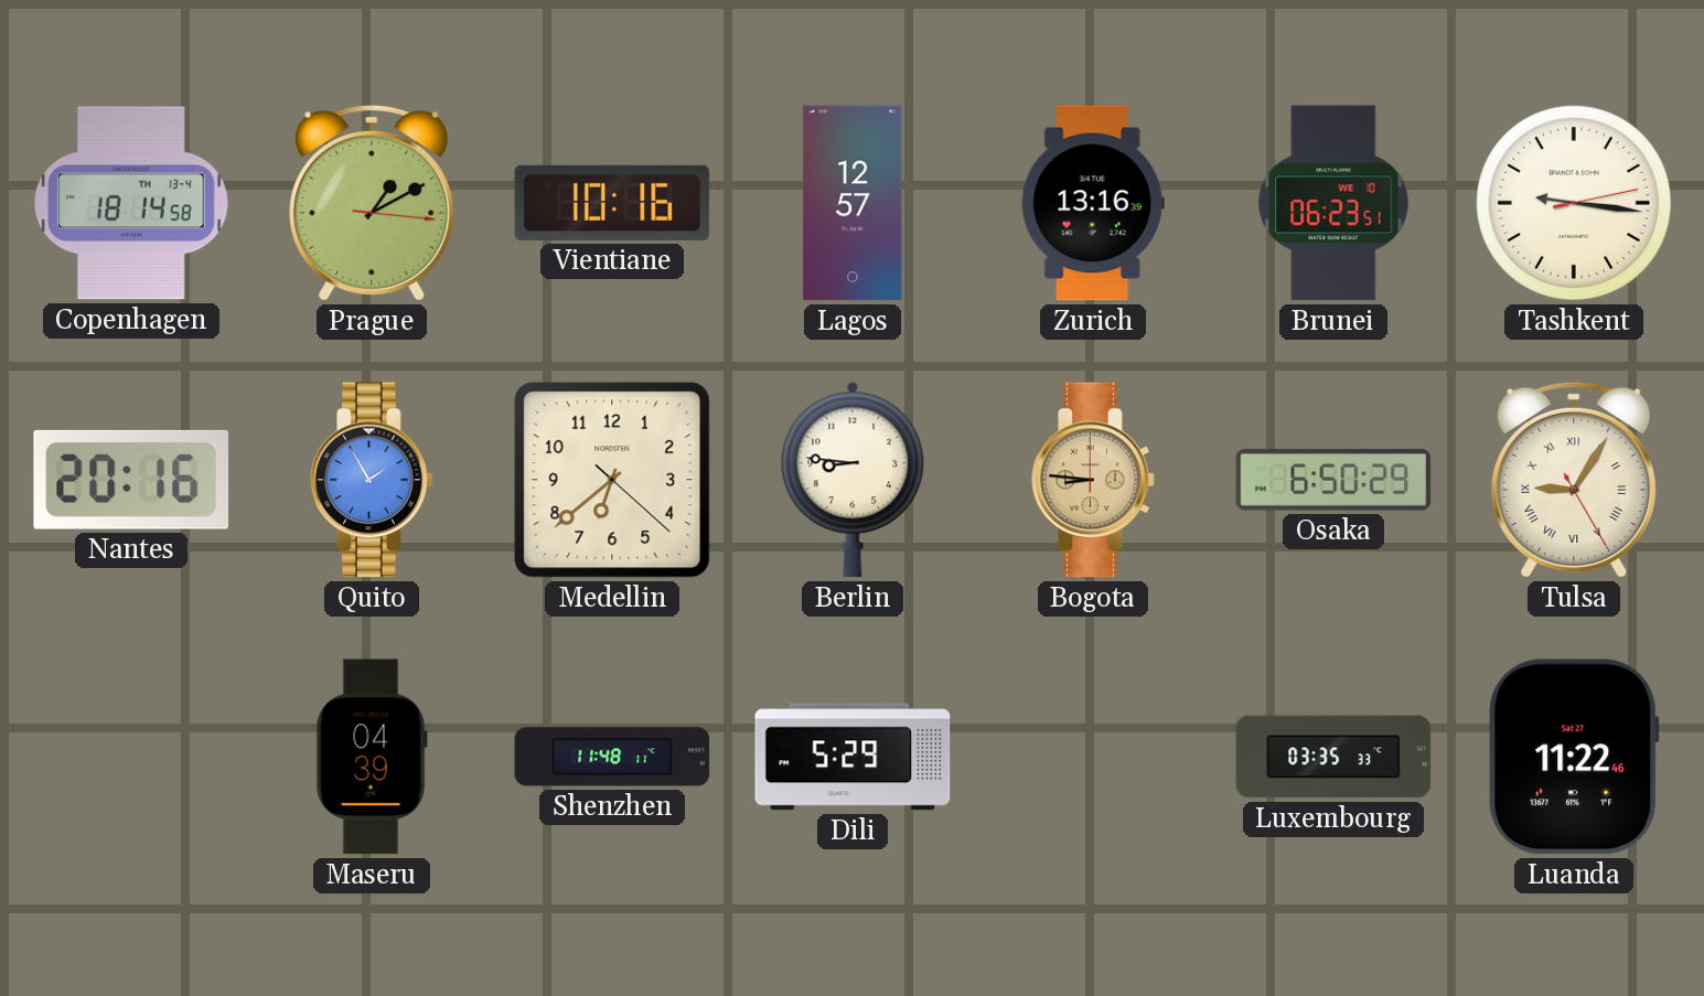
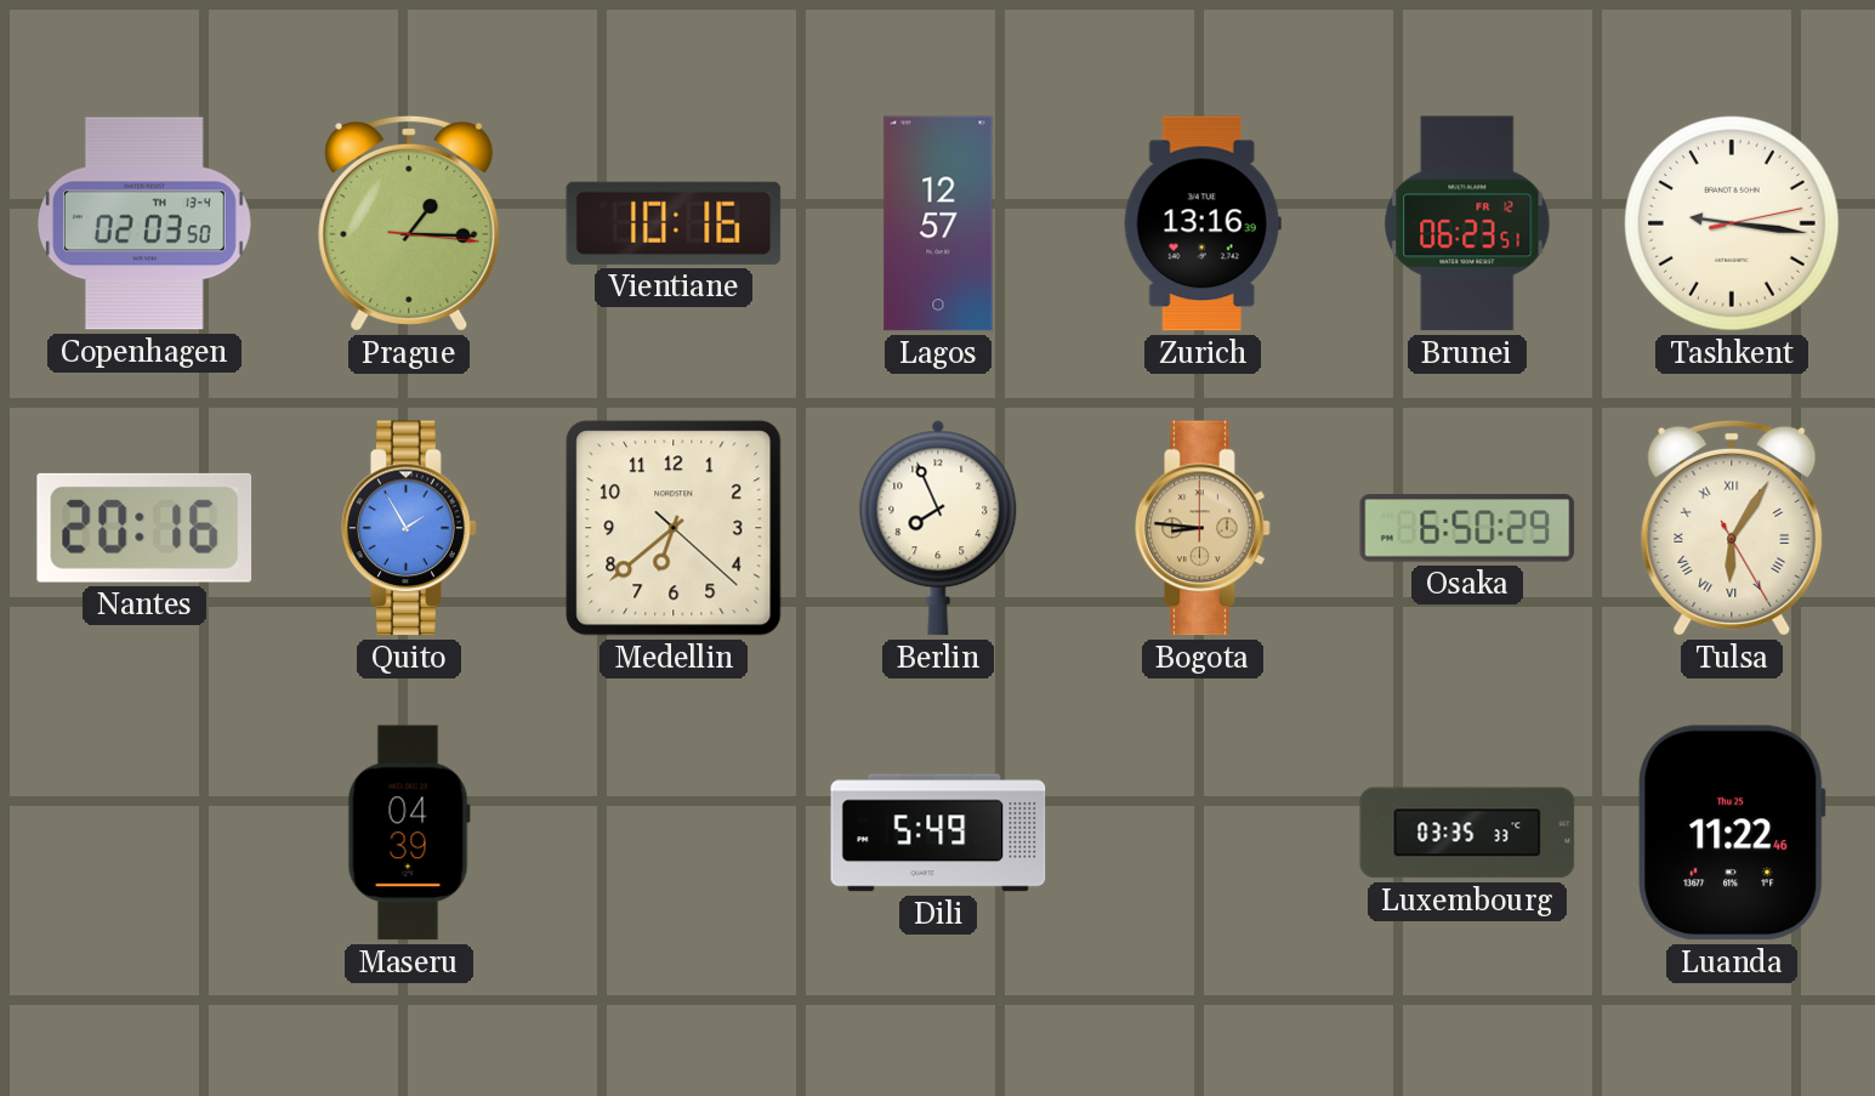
Copenhagen: 18:14 -> 02:03 (144, 223)
Prague: 1:10 -> 1:15 (409, 223)
Brunei date: WE 10 -> FR 12 (1467, 223)
Berlin: 8:46 -> 7:56 (938, 528)
Tulsa: 9:05 -> 6:05 (1732, 528)
Shenzhen: 11:48 -> none (612, 757)
Dili: 5:29 -> 5:49 (938, 833)
Luanda date: Sat 27 -> Thu 25 (1732, 833)
